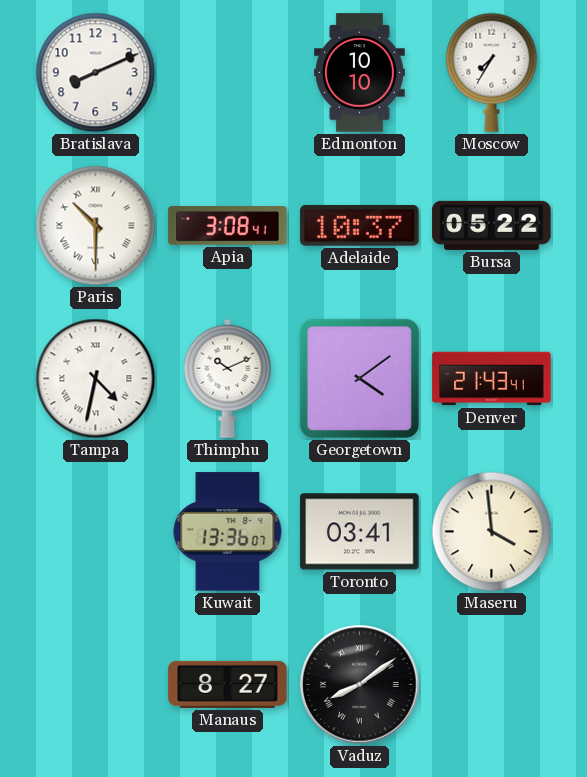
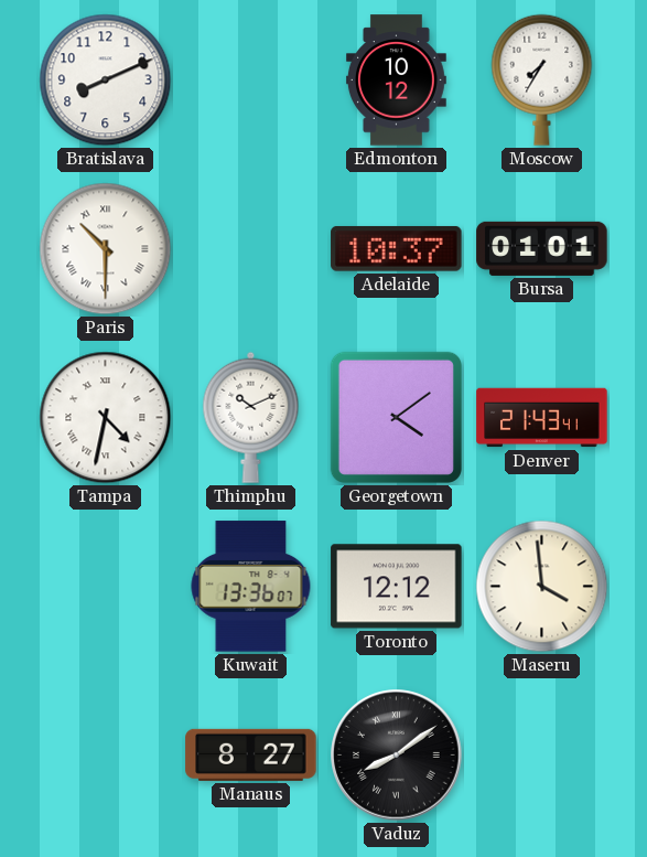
Edmonton: 10:10 -> 10:12 (397, 81)
Apia: 3:08 -> none (228, 226)
Bursa: 05:22 -> 01:01 (542, 248)
Toronto: 03:41 -> 12:12 (397, 587)
